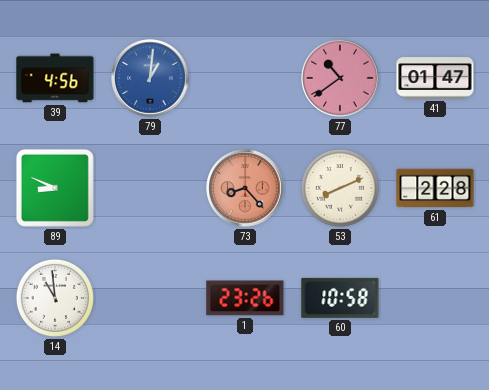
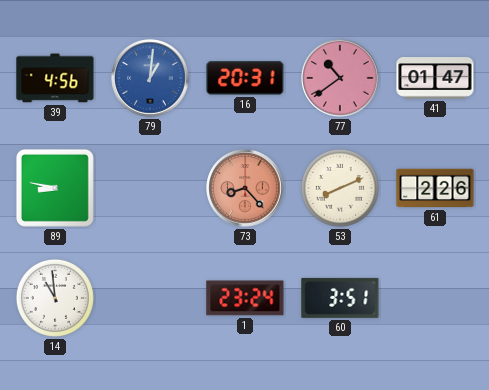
16: none -> 20:31 (245, 79)
89: 8:49 -> 8:47 (55, 188)
61: 2:28 -> 2:26 (435, 188)
1: 23:26 -> 23:24 (245, 298)
60: 10:58 -> 3:51 (340, 298)
